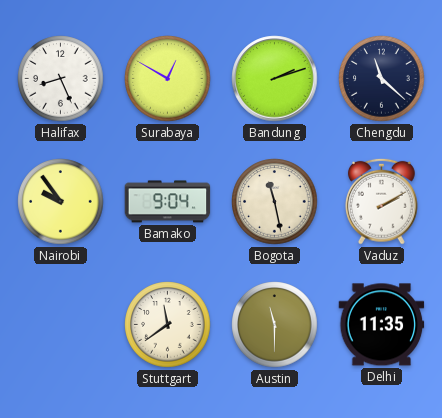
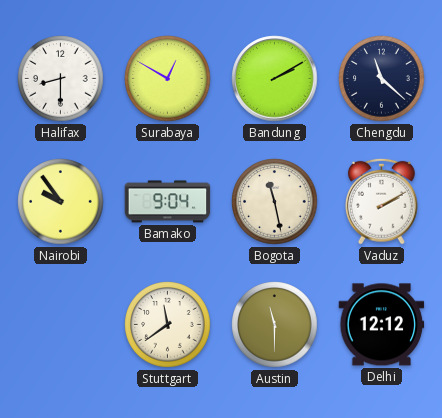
Halifax: 8:26 -> 8:30 (61, 79)
Bandung: 2:12 -> 2:10 (275, 79)
Delhi: 11:35 -> 12:12 (382, 325)
